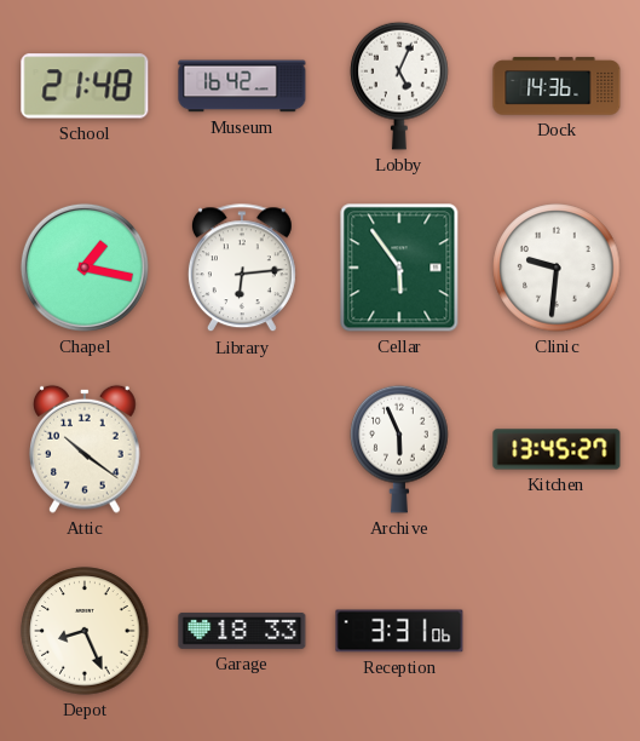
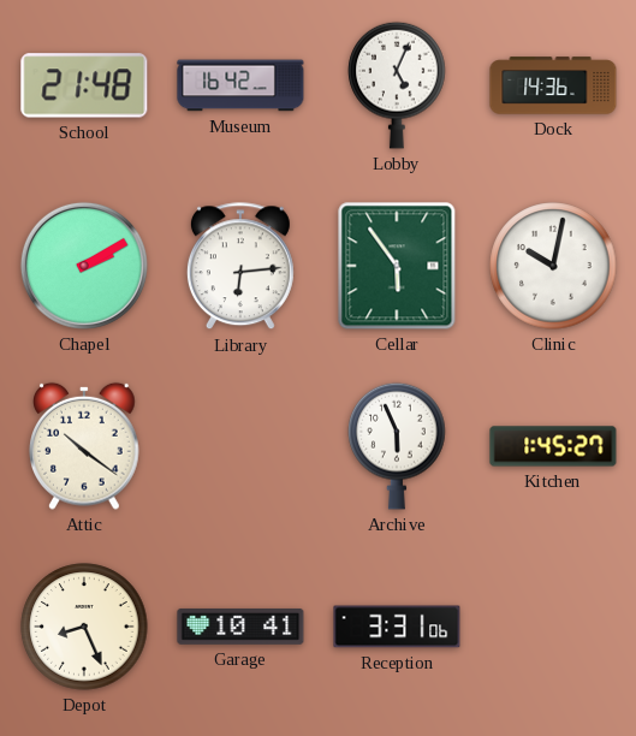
Chapel: 1:17 -> 2:10 (84, 266)
Clinic: 9:31 -> 10:02 (553, 266)
Kitchen: 13:45 -> 1:45 (553, 446)
Garage: 18:33 -> 10:41 (240, 627)
